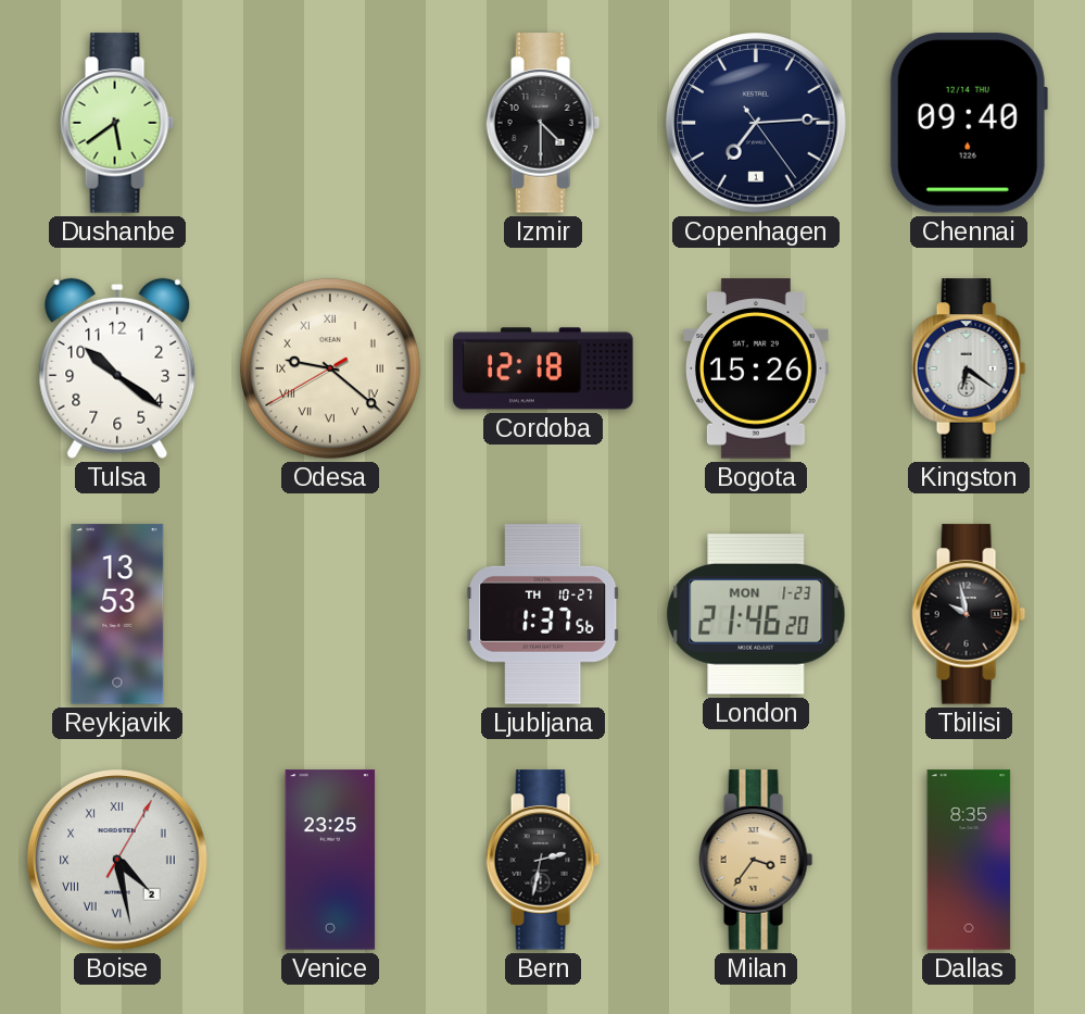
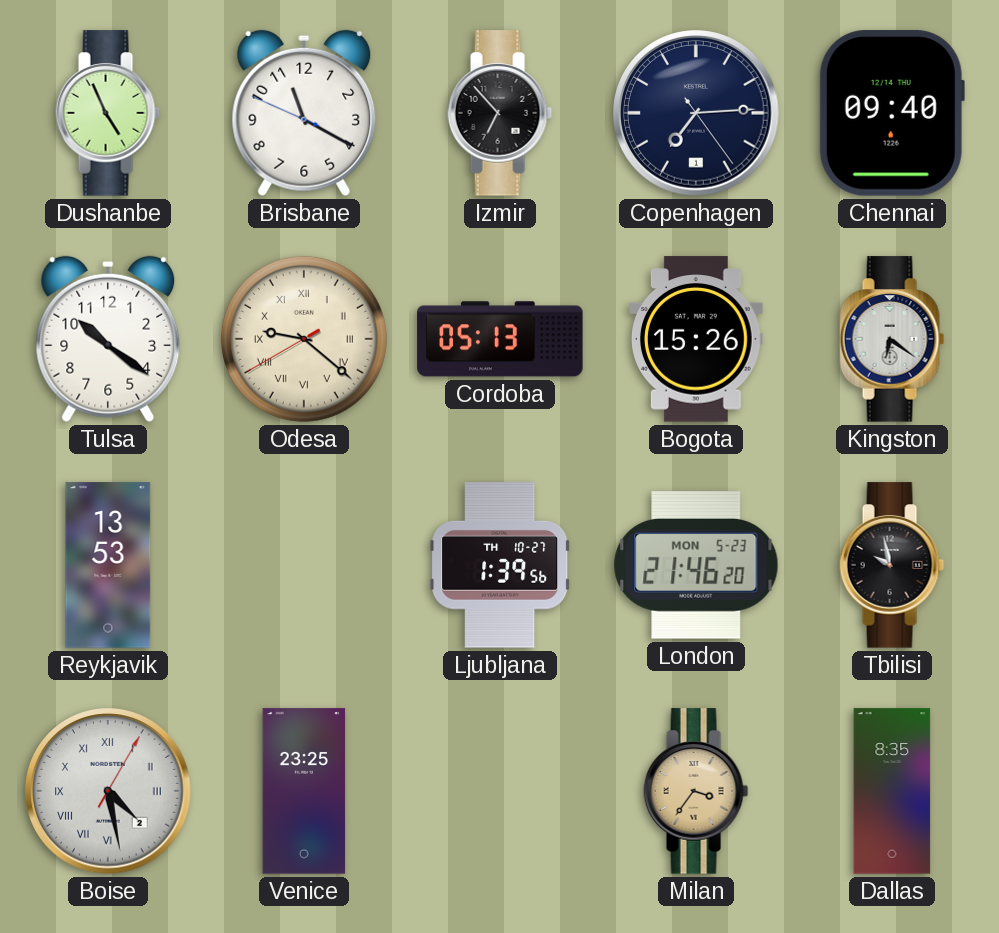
Dushanbe: 5:39 -> 4:56 (108, 113)
Brisbane: none -> 11:19 (304, 113)
Izmir: 4:30 -> 6:53 (500, 113)
Cordoba: 12:18 -> 05:13 (500, 339)
Ljubljana: 1:37 -> 1:39 (500, 565)
London date: MON 1-23 -> MON 5-23 (696, 565)
Bern: 2:32 -> none (543, 860)
